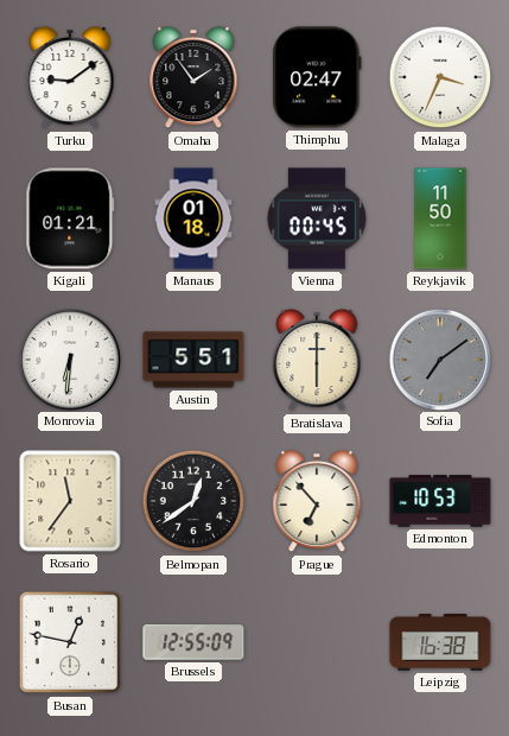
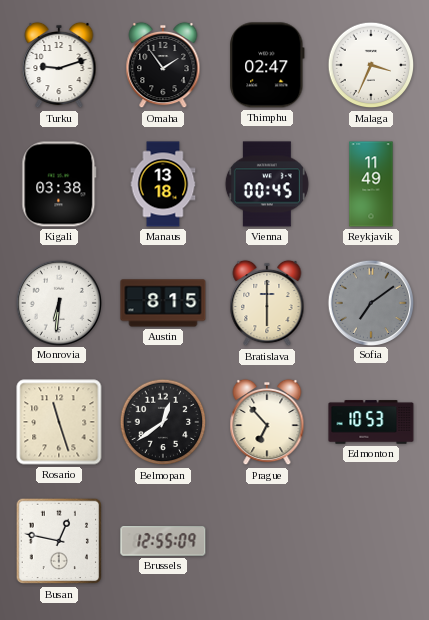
Turku: 9:09 -> 9:12 (59, 65)
Kigali: 01:21 -> 03:38 (59, 184)
Manaus: 01:18 -> 13:18 (163, 184)
Reykjavik: 11:50 -> 11:49 (371, 184)
Austin: 5:51 -> 8:15 (163, 303)
Rosario: 11:36 -> 11:27 (59, 422)
Leipzig: 16:38 -> none (440, 643)
